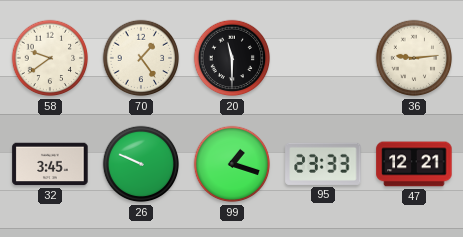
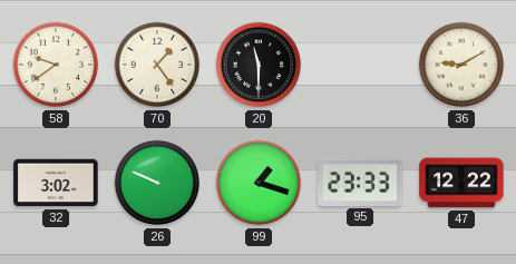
36: 9:14 -> 9:10 (461, 65)
32: 3:45 -> 3:02 (56, 183)
47: 12:21 -> 12:22 (461, 183)
